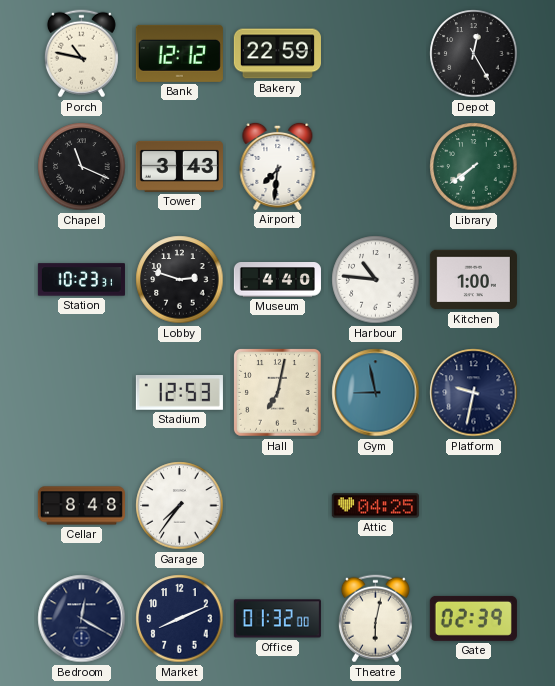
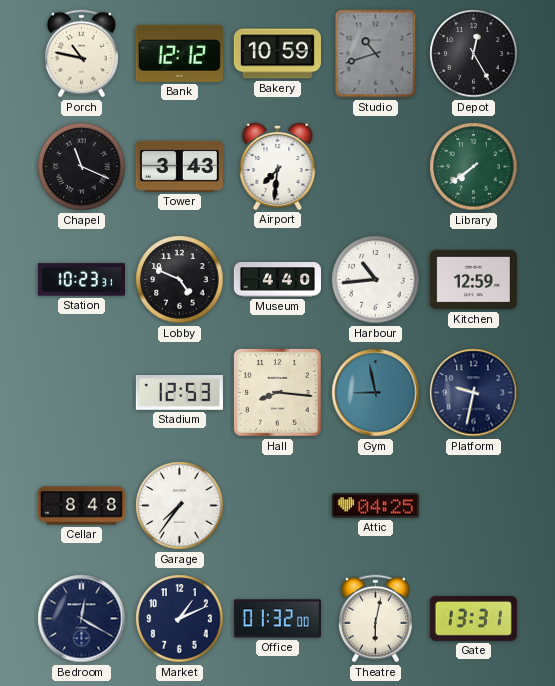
Bakery: 22:59 -> 10:59 (277, 54)
Studio: none -> 10:42 (376, 54)
Lobby: 2:48 -> 4:49 (180, 280)
Harbour: 10:46 -> 10:44 (376, 280)
Kitchen: 1:00 -> 12:59 (473, 280)
Hall: 7:02 -> 8:16 (277, 392)
Market: 8:11 -> 1:11 (180, 619)
Gate: 02:39 -> 13:31 (473, 618)
